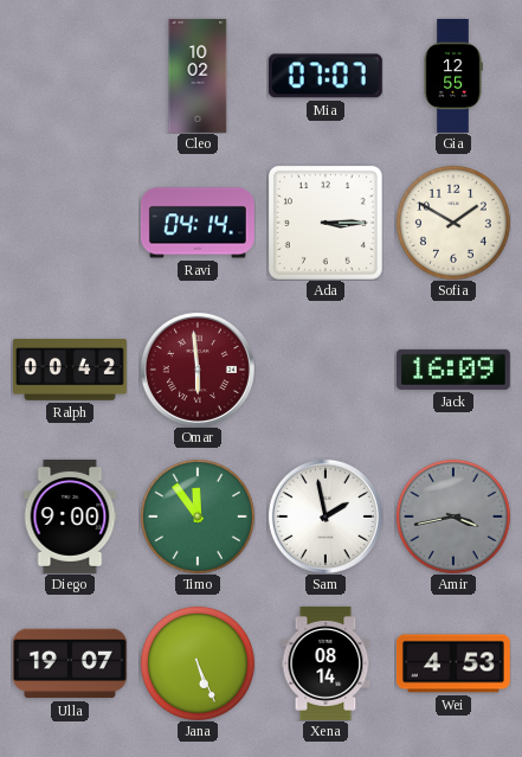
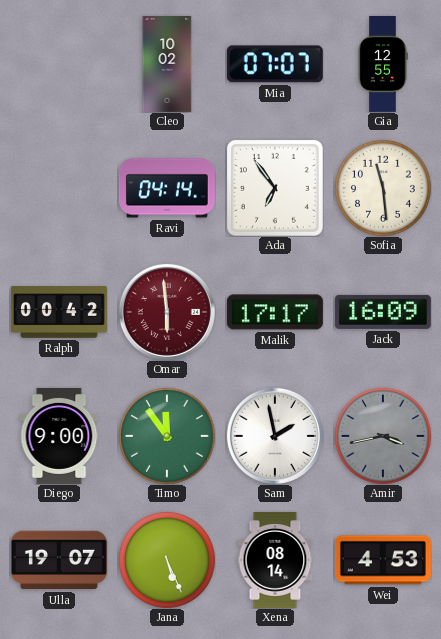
Ada: 3:15 -> 6:54 (275, 188)
Sofia: 1:50 -> 11:29 (383, 188)
Malik: none -> 17:17 (275, 312)
